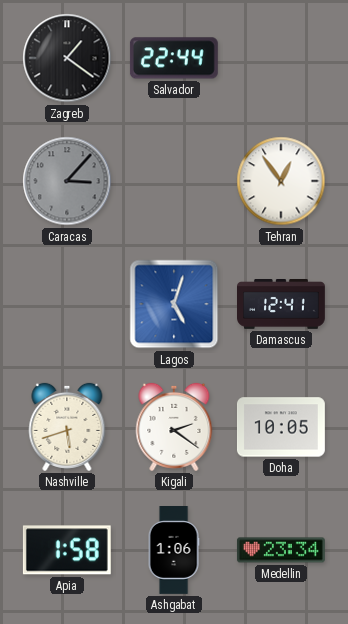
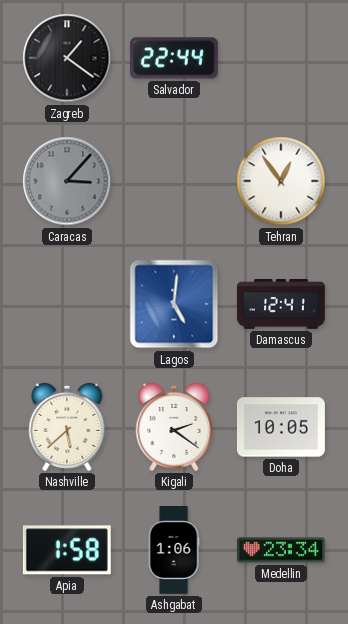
Lagos: 5:03 -> 5:01 (174, 304)
Nashville: 5:42 -> 5:38 (67, 427)
